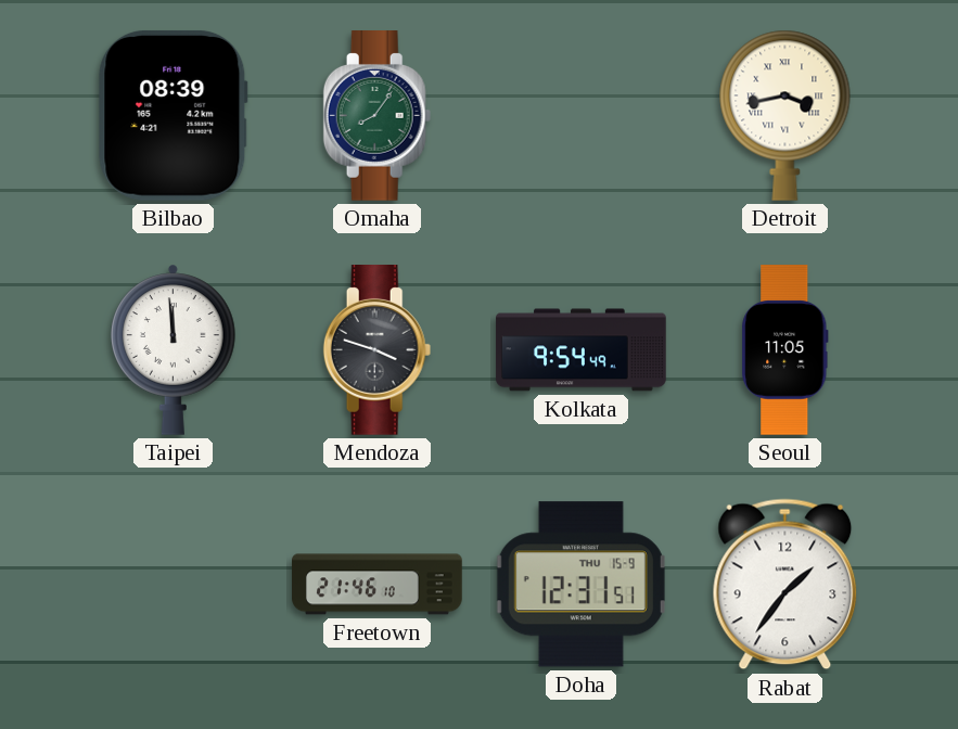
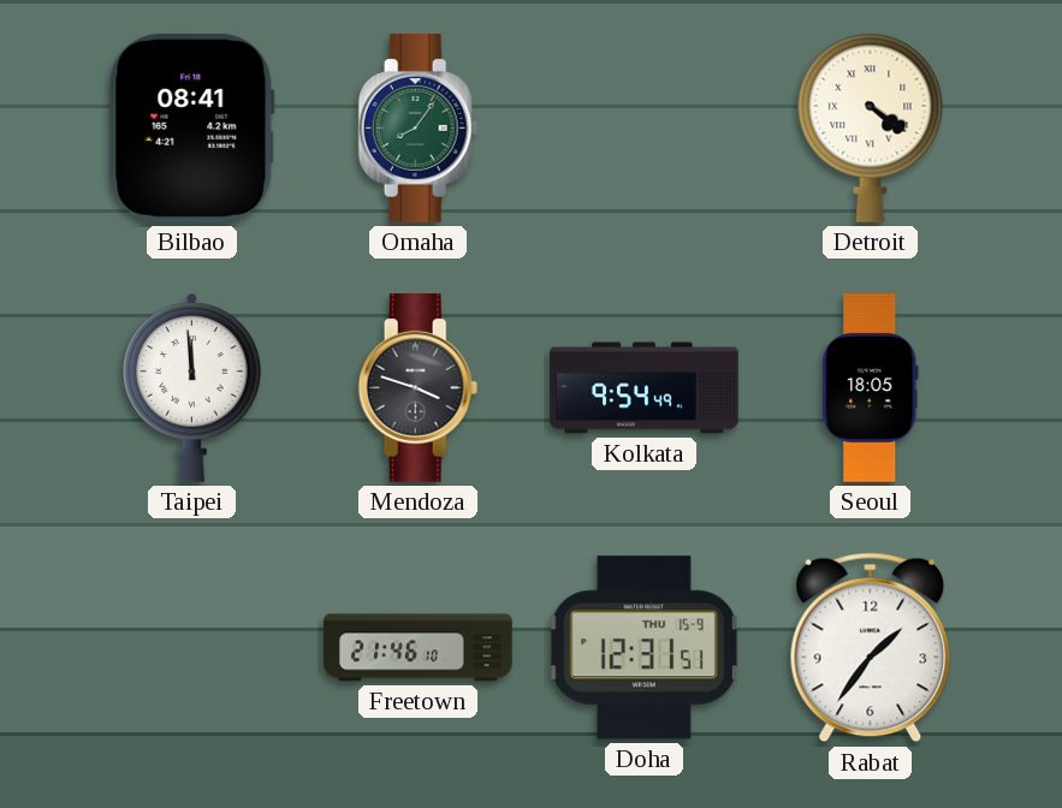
Bilbao: 08:39 -> 08:41 (191, 127)
Detroit: 3:43 -> 4:21 (871, 127)
Seoul: 11:05 -> 18:05 (871, 388)
